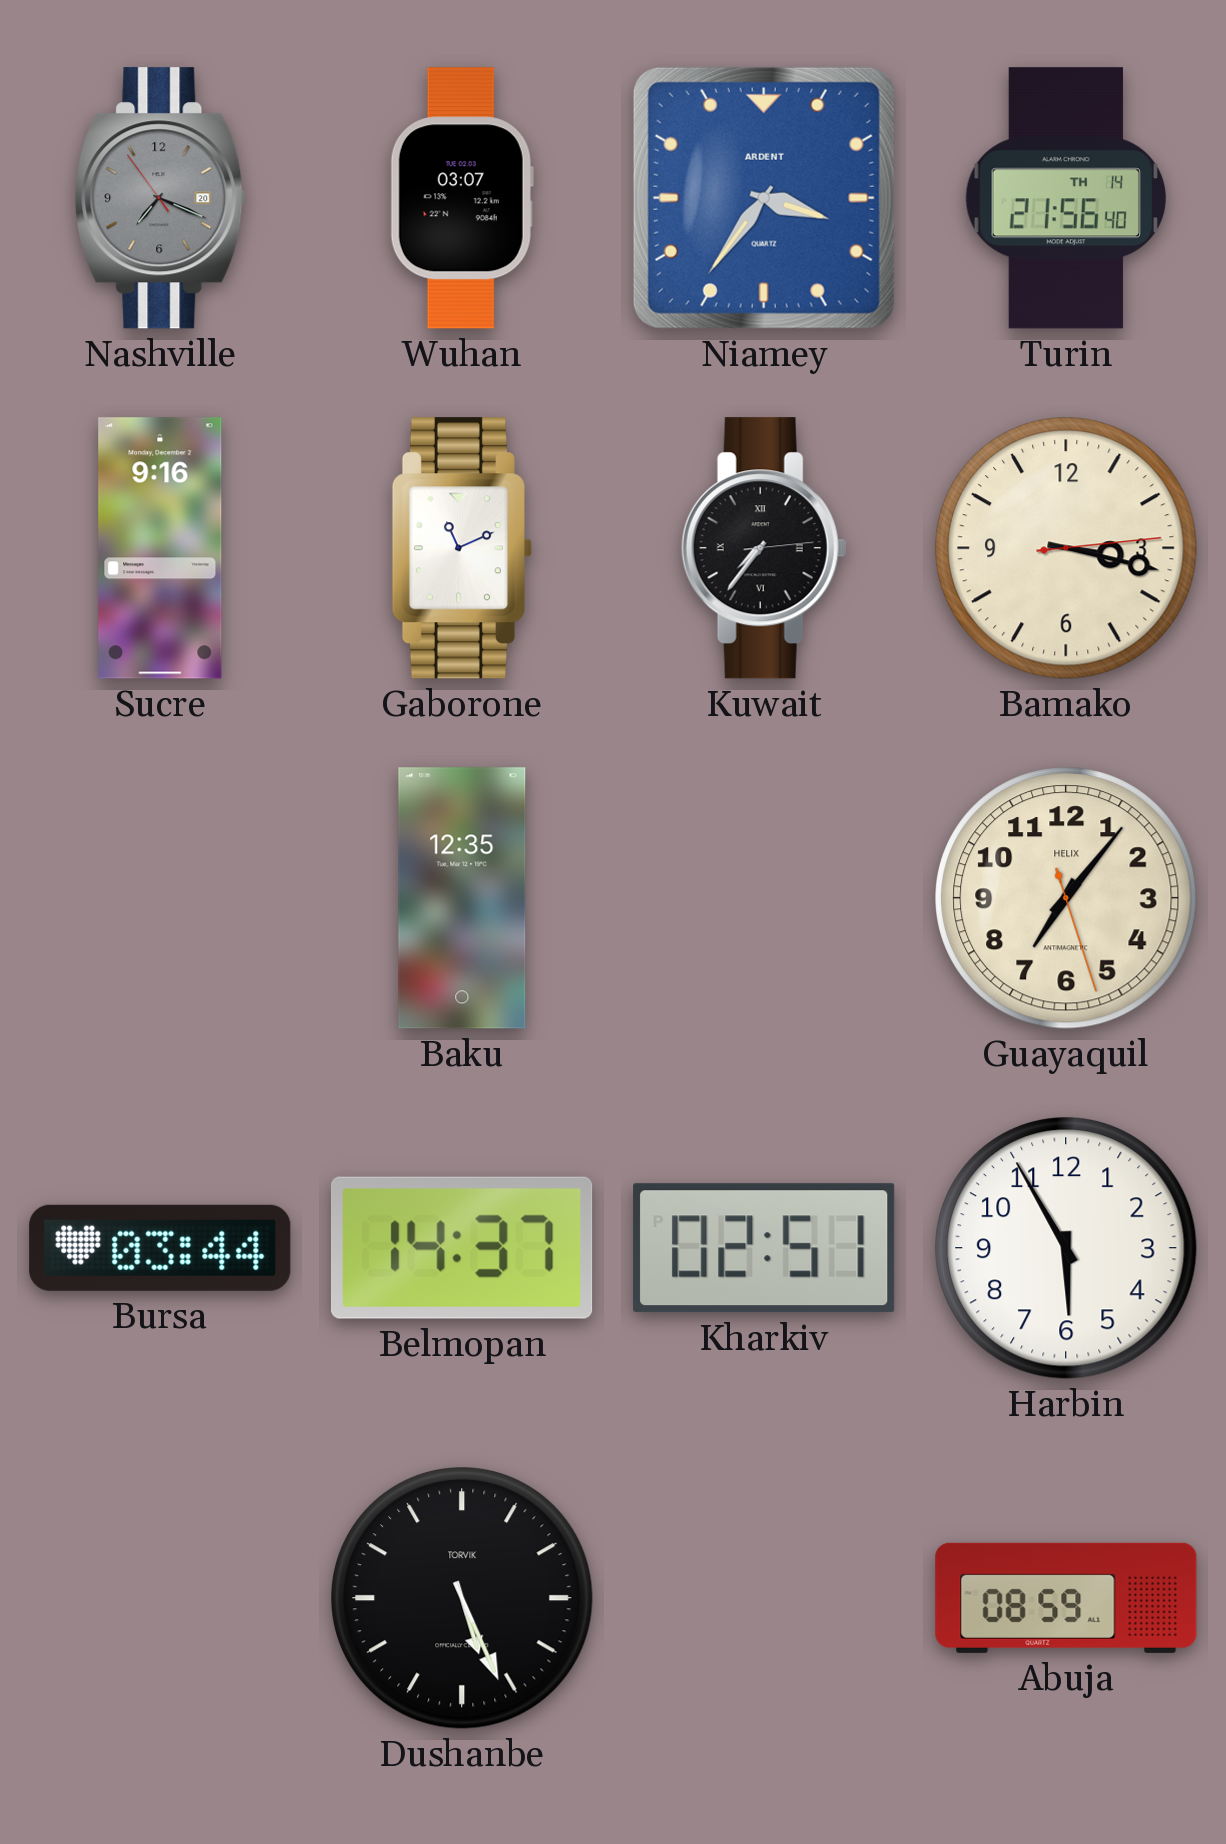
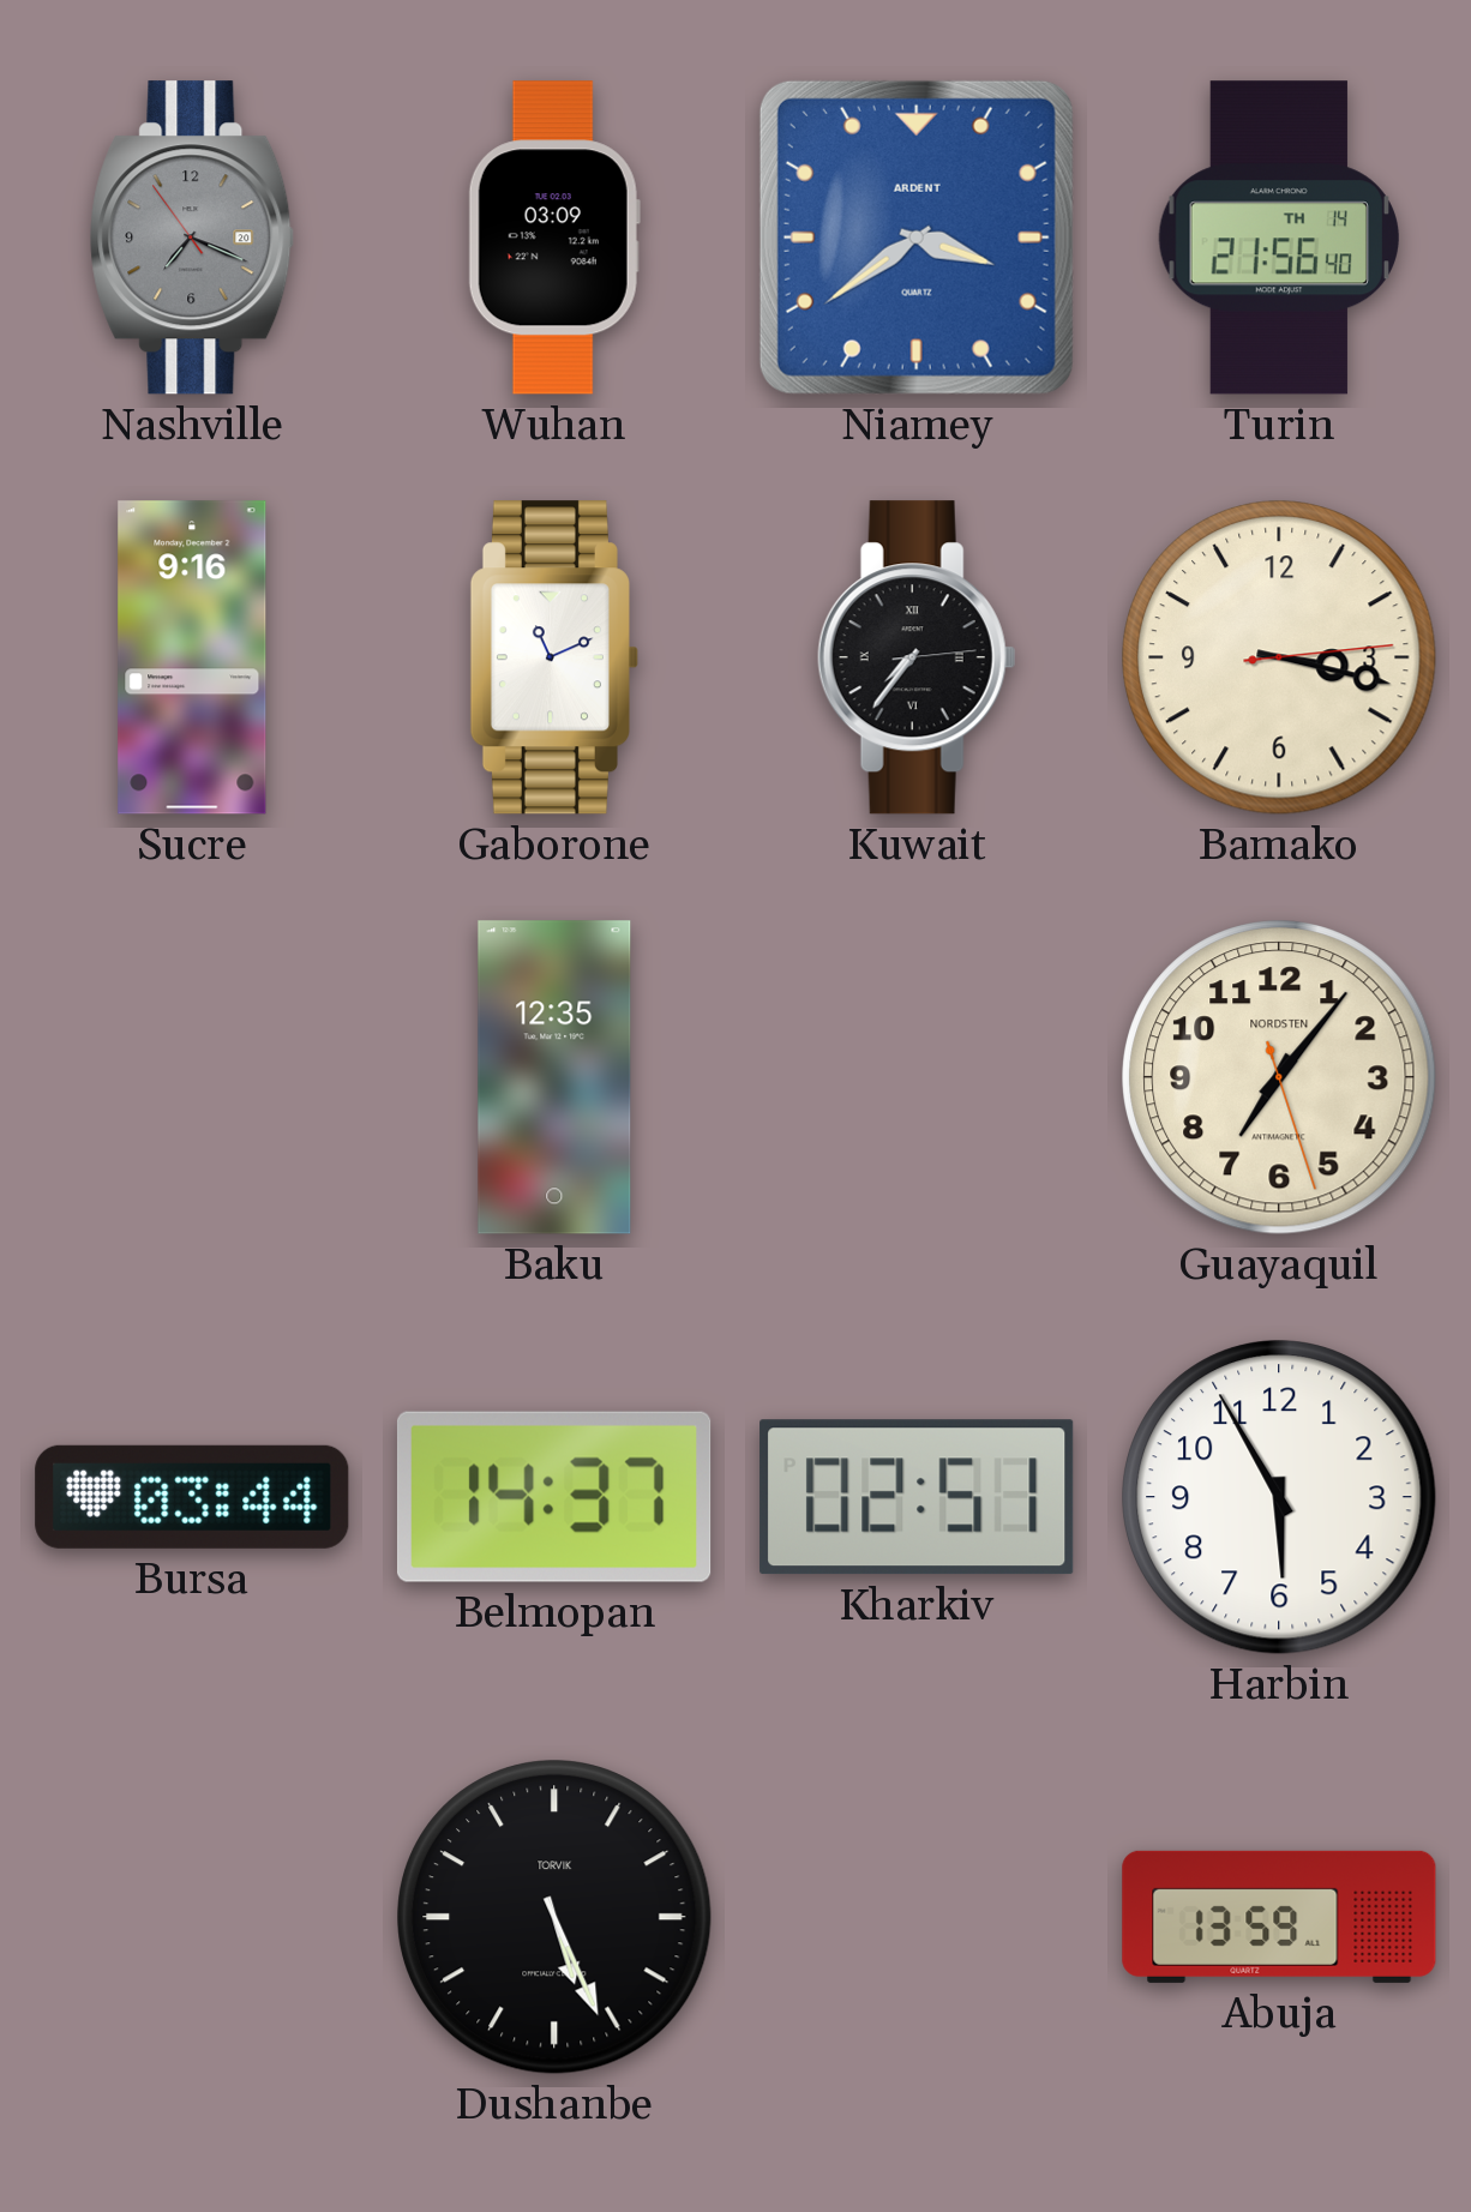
Wuhan: 03:07 -> 03:09 (554, 238)
Niamey: 3:36 -> 3:39 (917, 238)
Guayaquil brand: HELIX -> NORDSTEN (1279, 1077)
Abuja: 08:59 -> 13:59 (1279, 1917)
